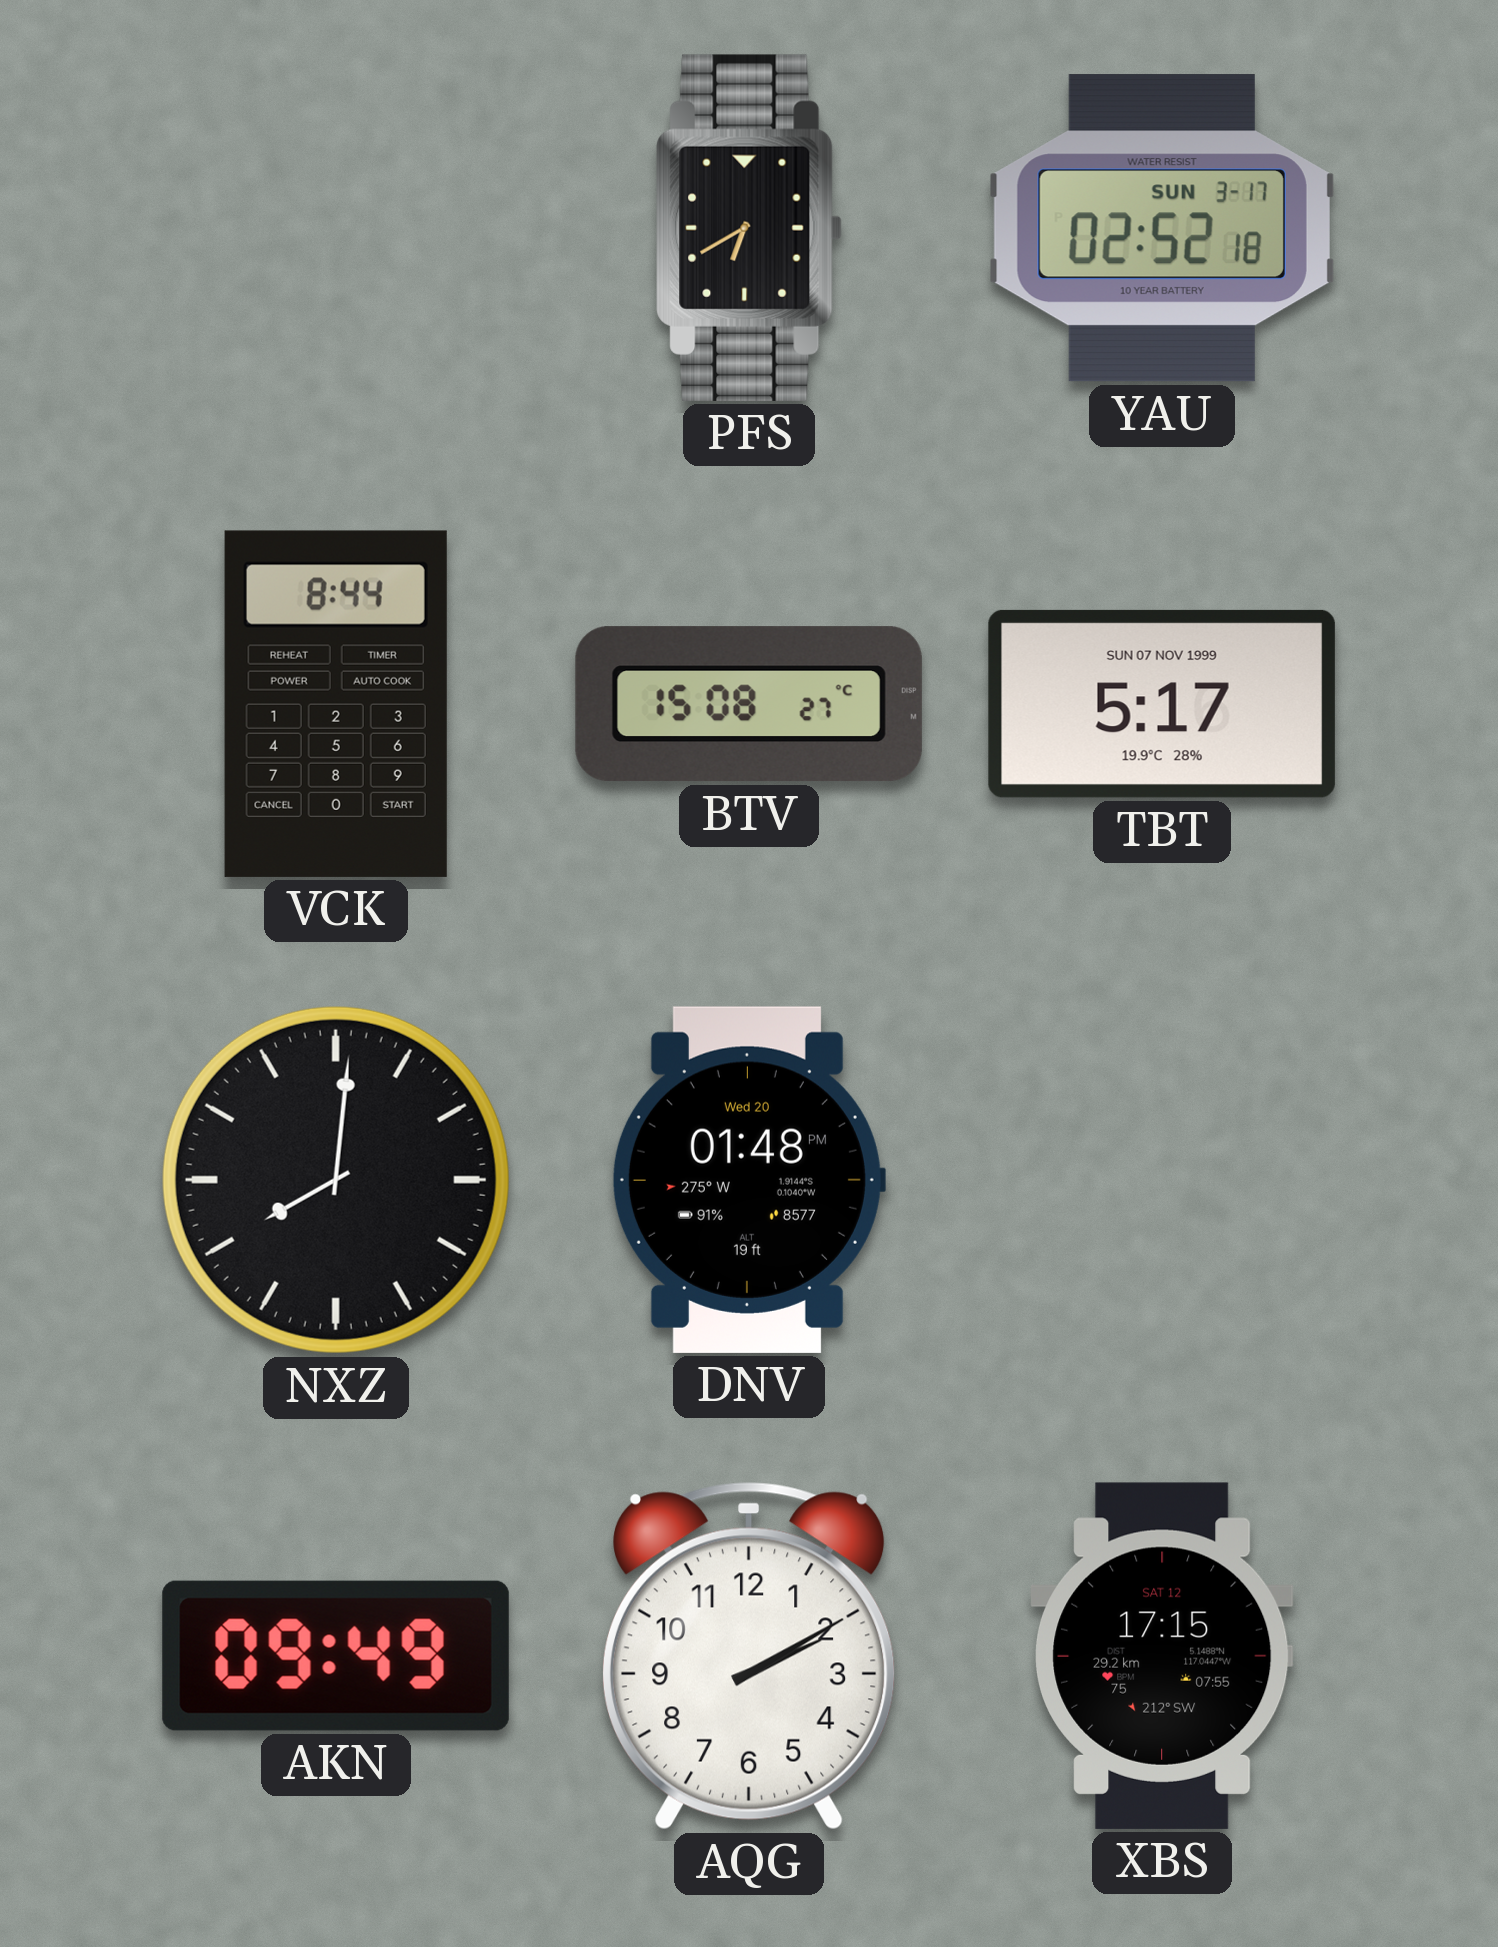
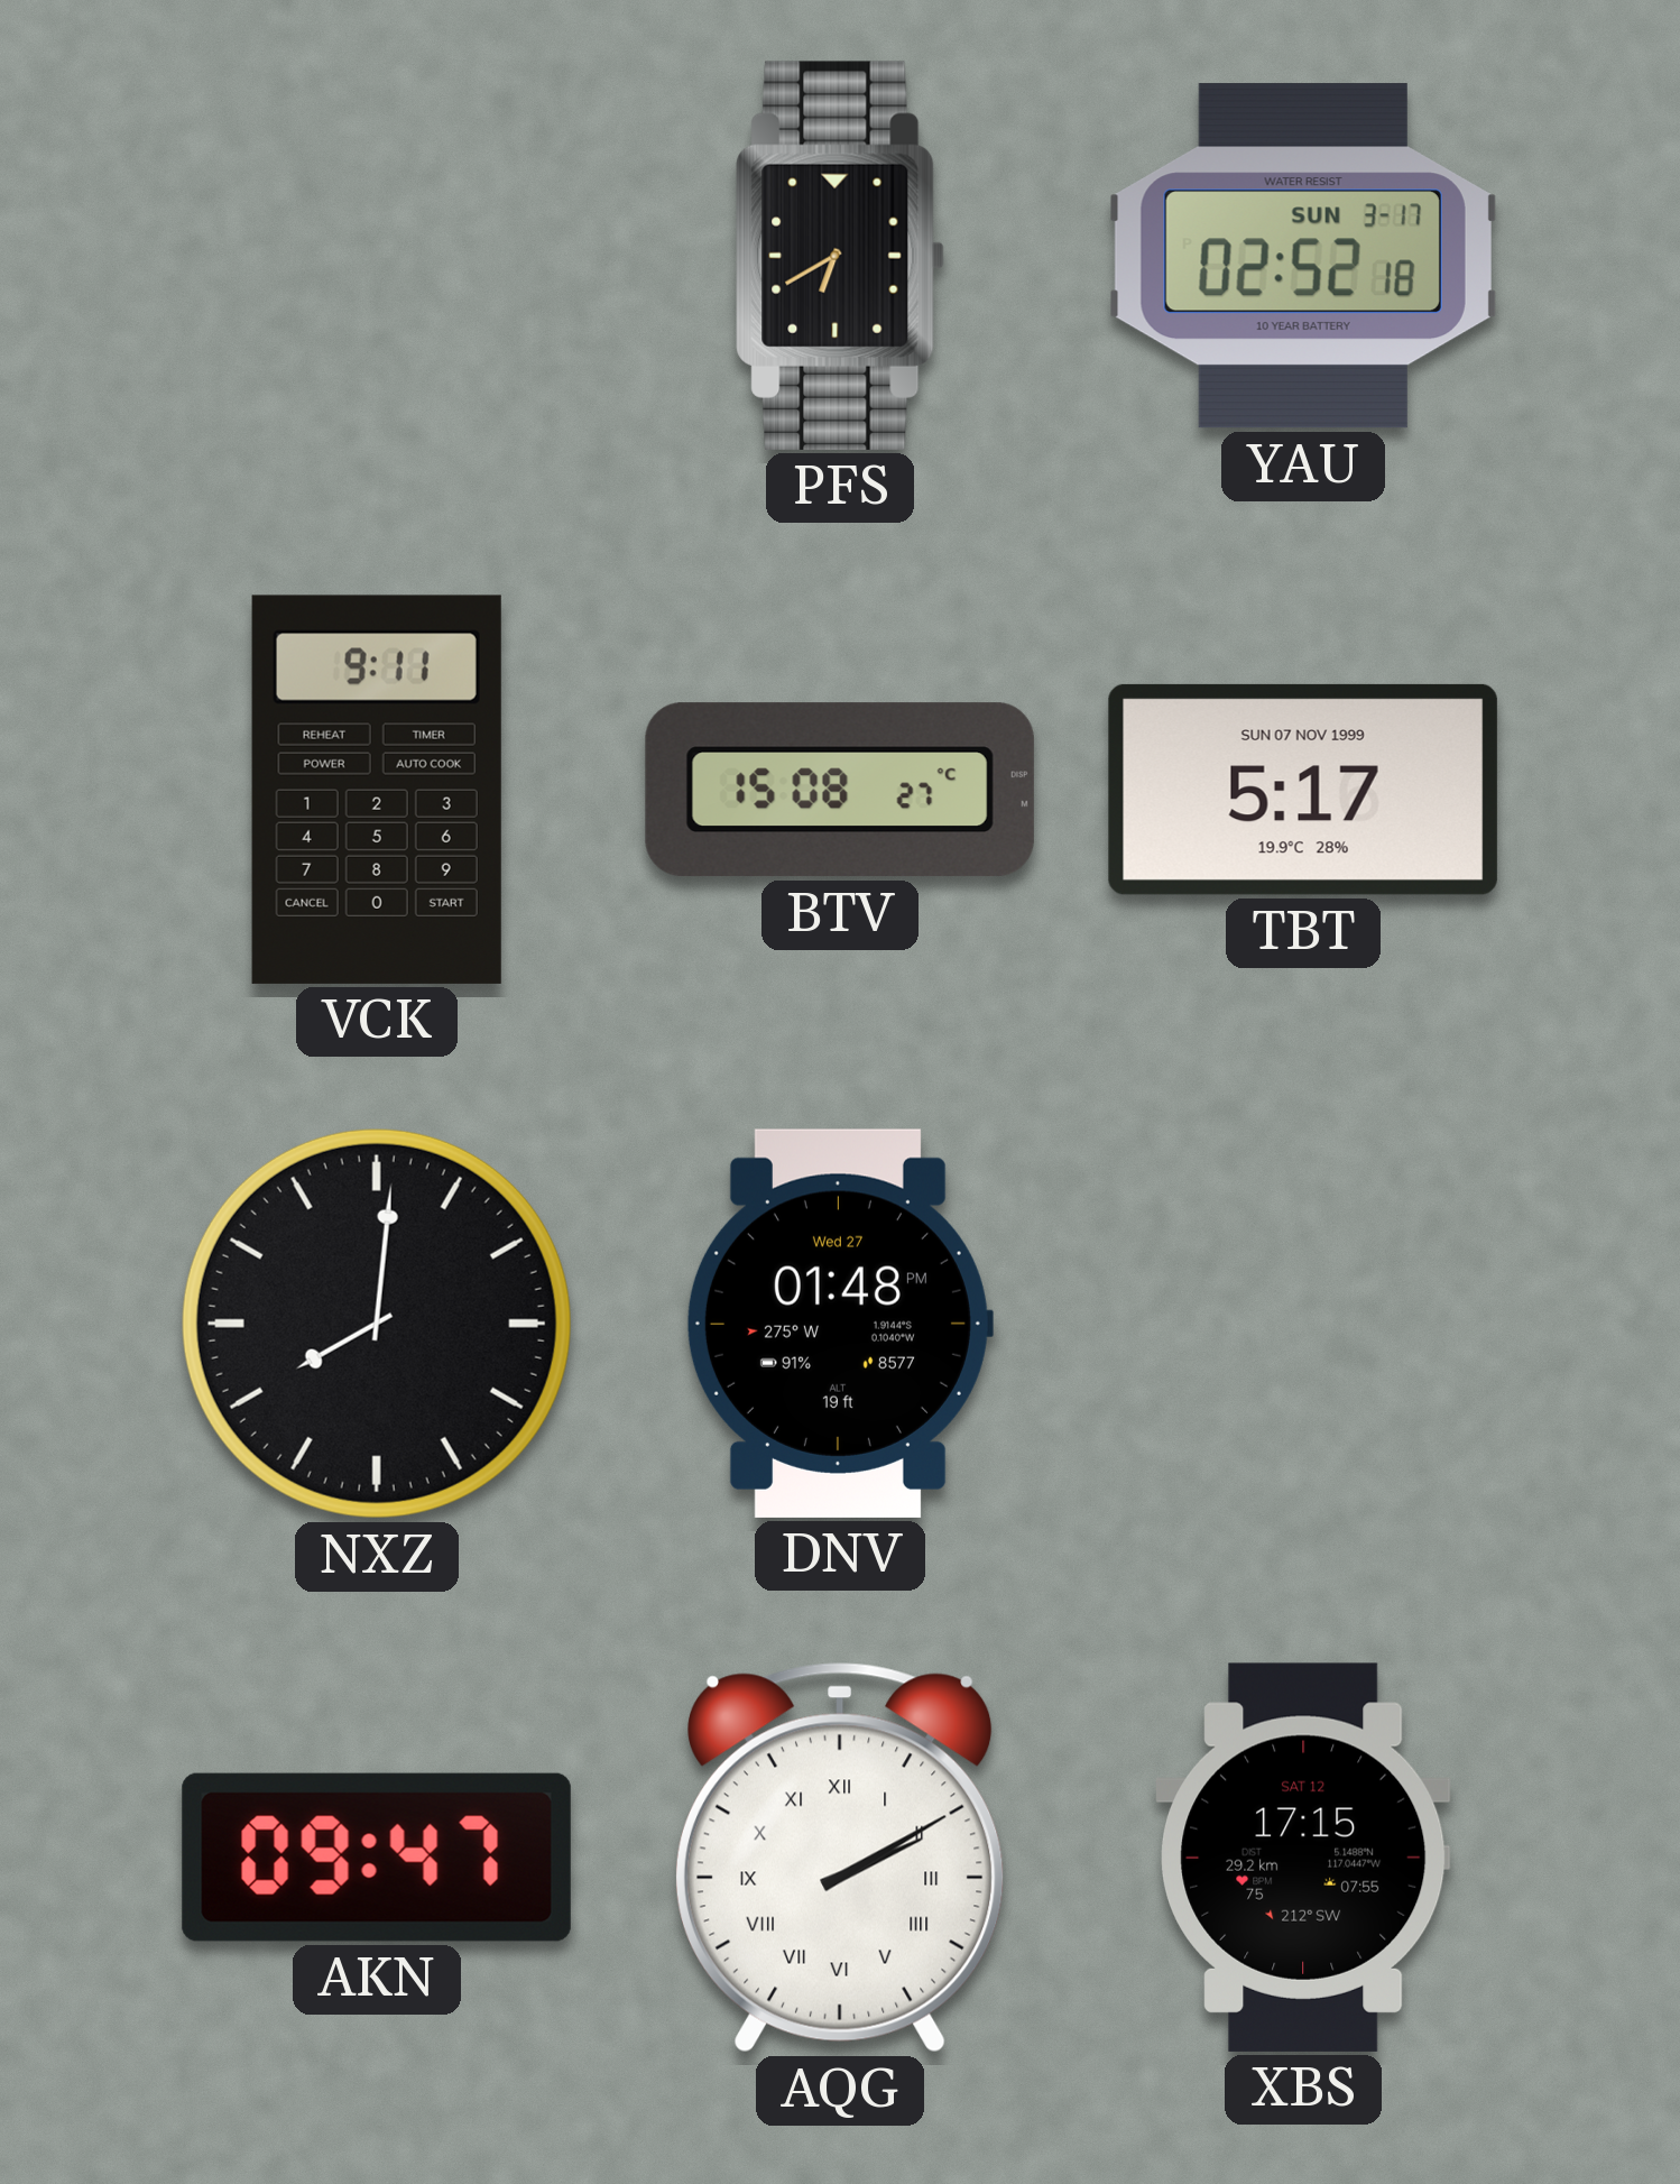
VCK: 8:44 -> 9:11 (377, 790)
DNV date: Wed 20 -> Wed 27 (839, 1324)
AKN: 09:49 -> 09:47 (377, 1858)
AQG numerals: Arabic -> Roman (841, 1858)
